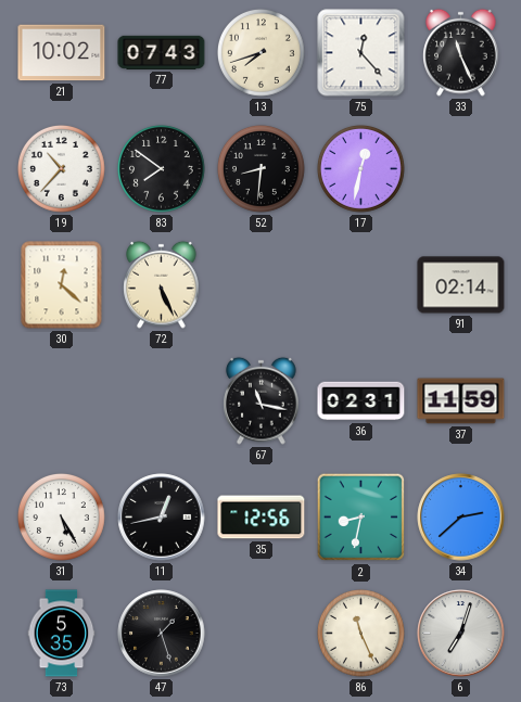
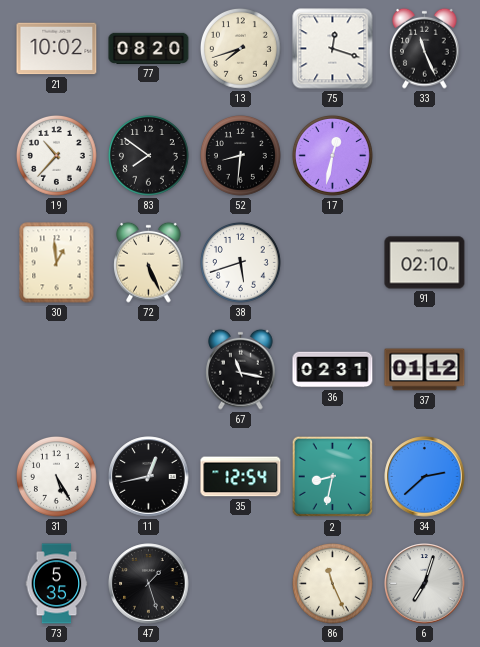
77: 07:43 -> 08:20 (149, 48)
75: 12:23 -> 12:18 (333, 49)
30: 12:22 -> 12:59 (57, 263)
38: none -> 5:42 (241, 263)
91: 02:14 -> 02:10 (425, 263)
37: 11:59 -> 01:12 (425, 370)
35: 12:56 -> 12:54 (241, 477)
